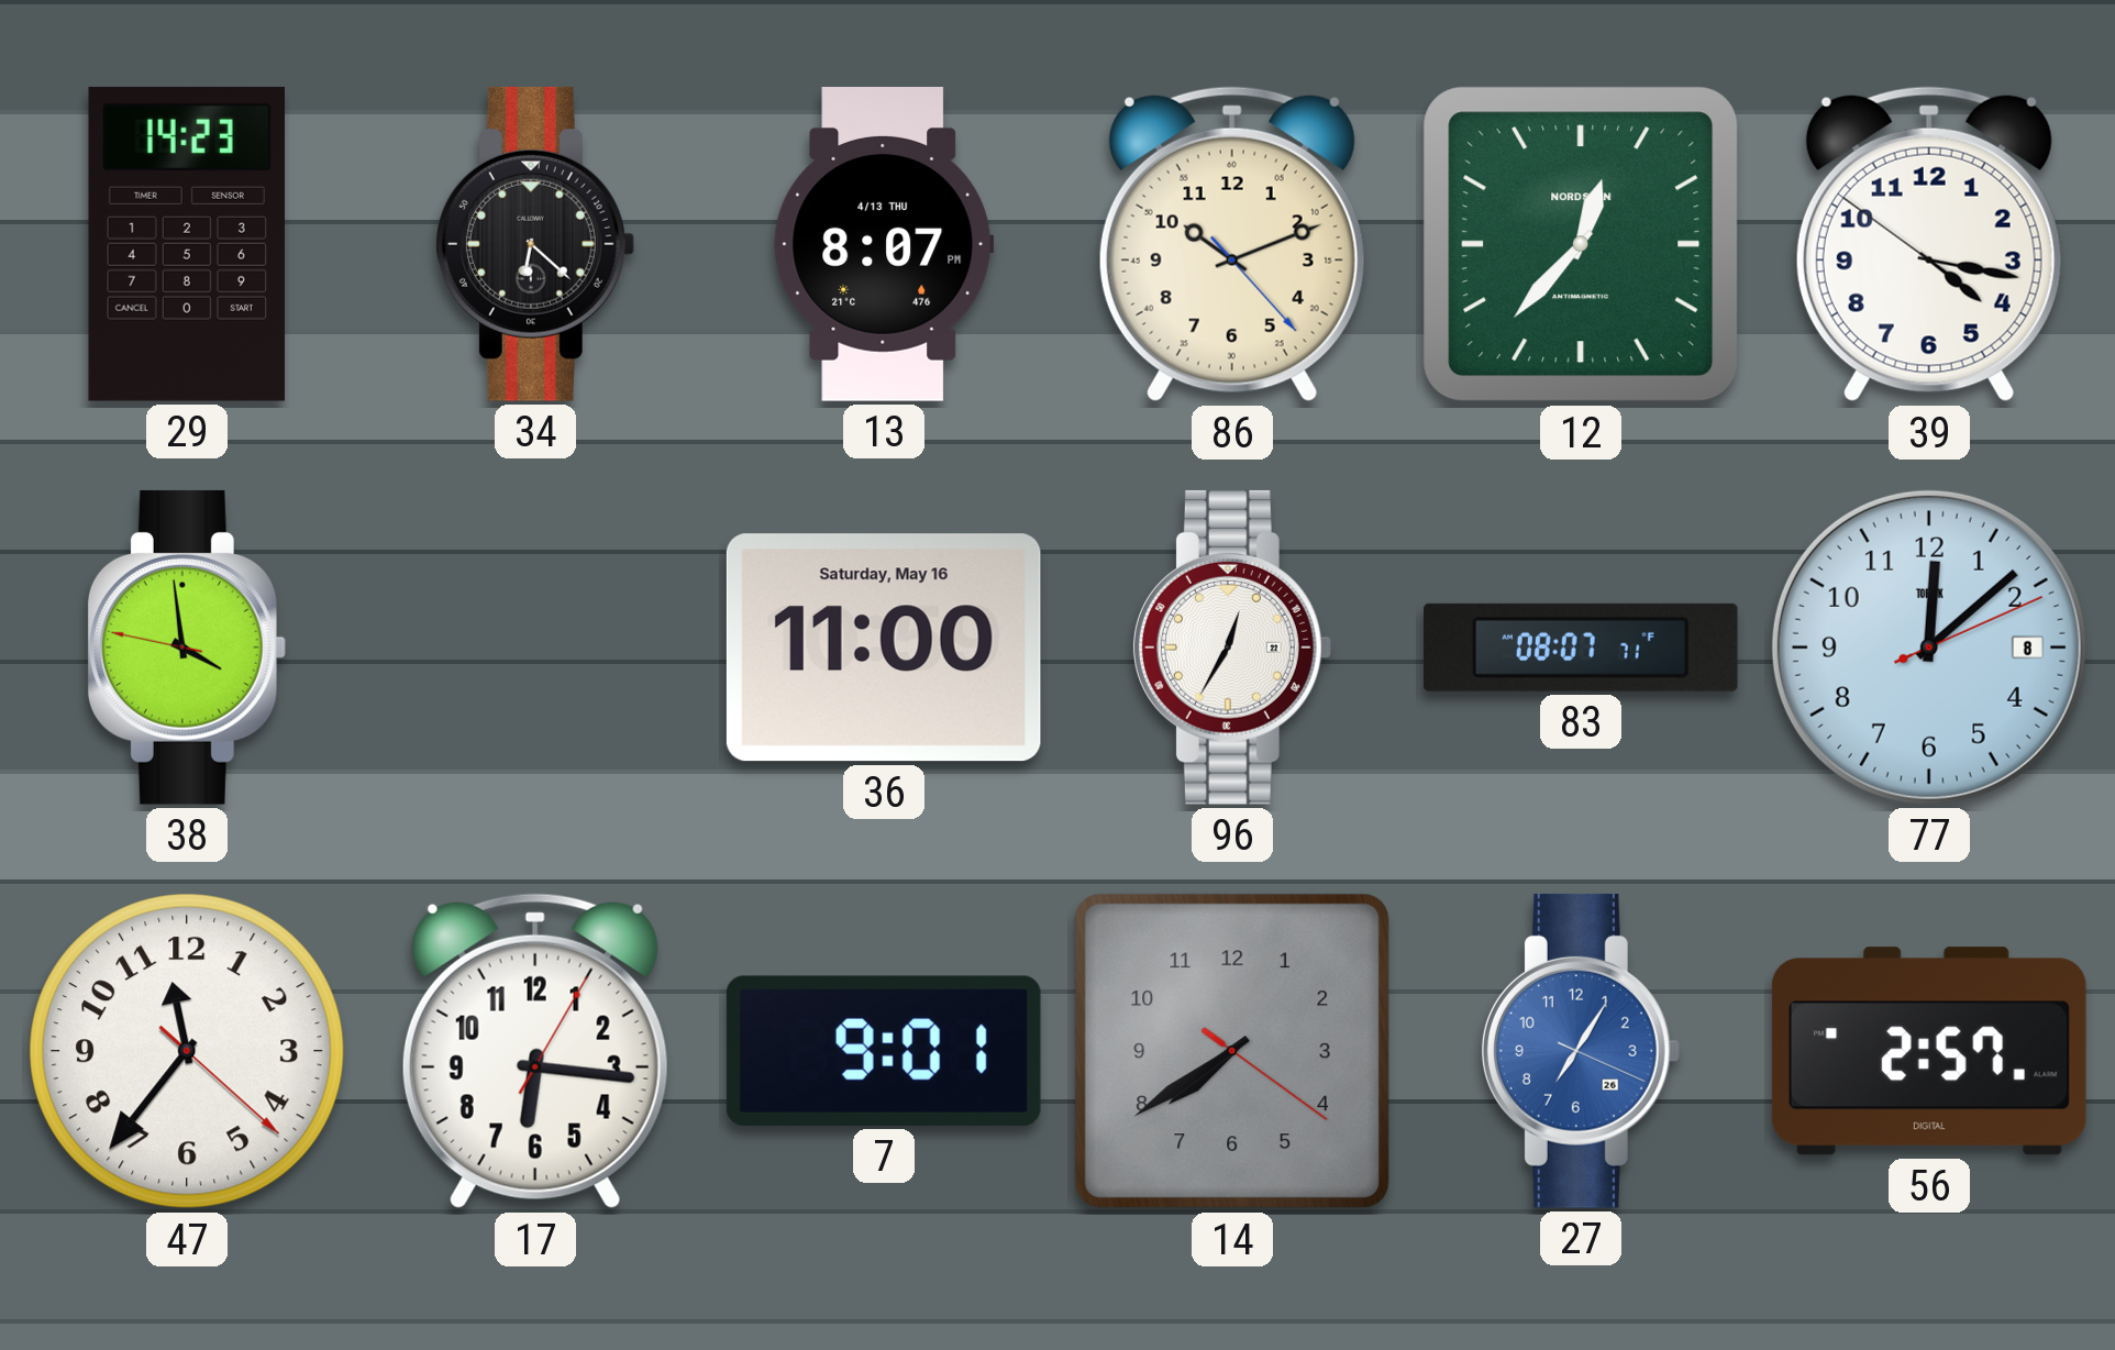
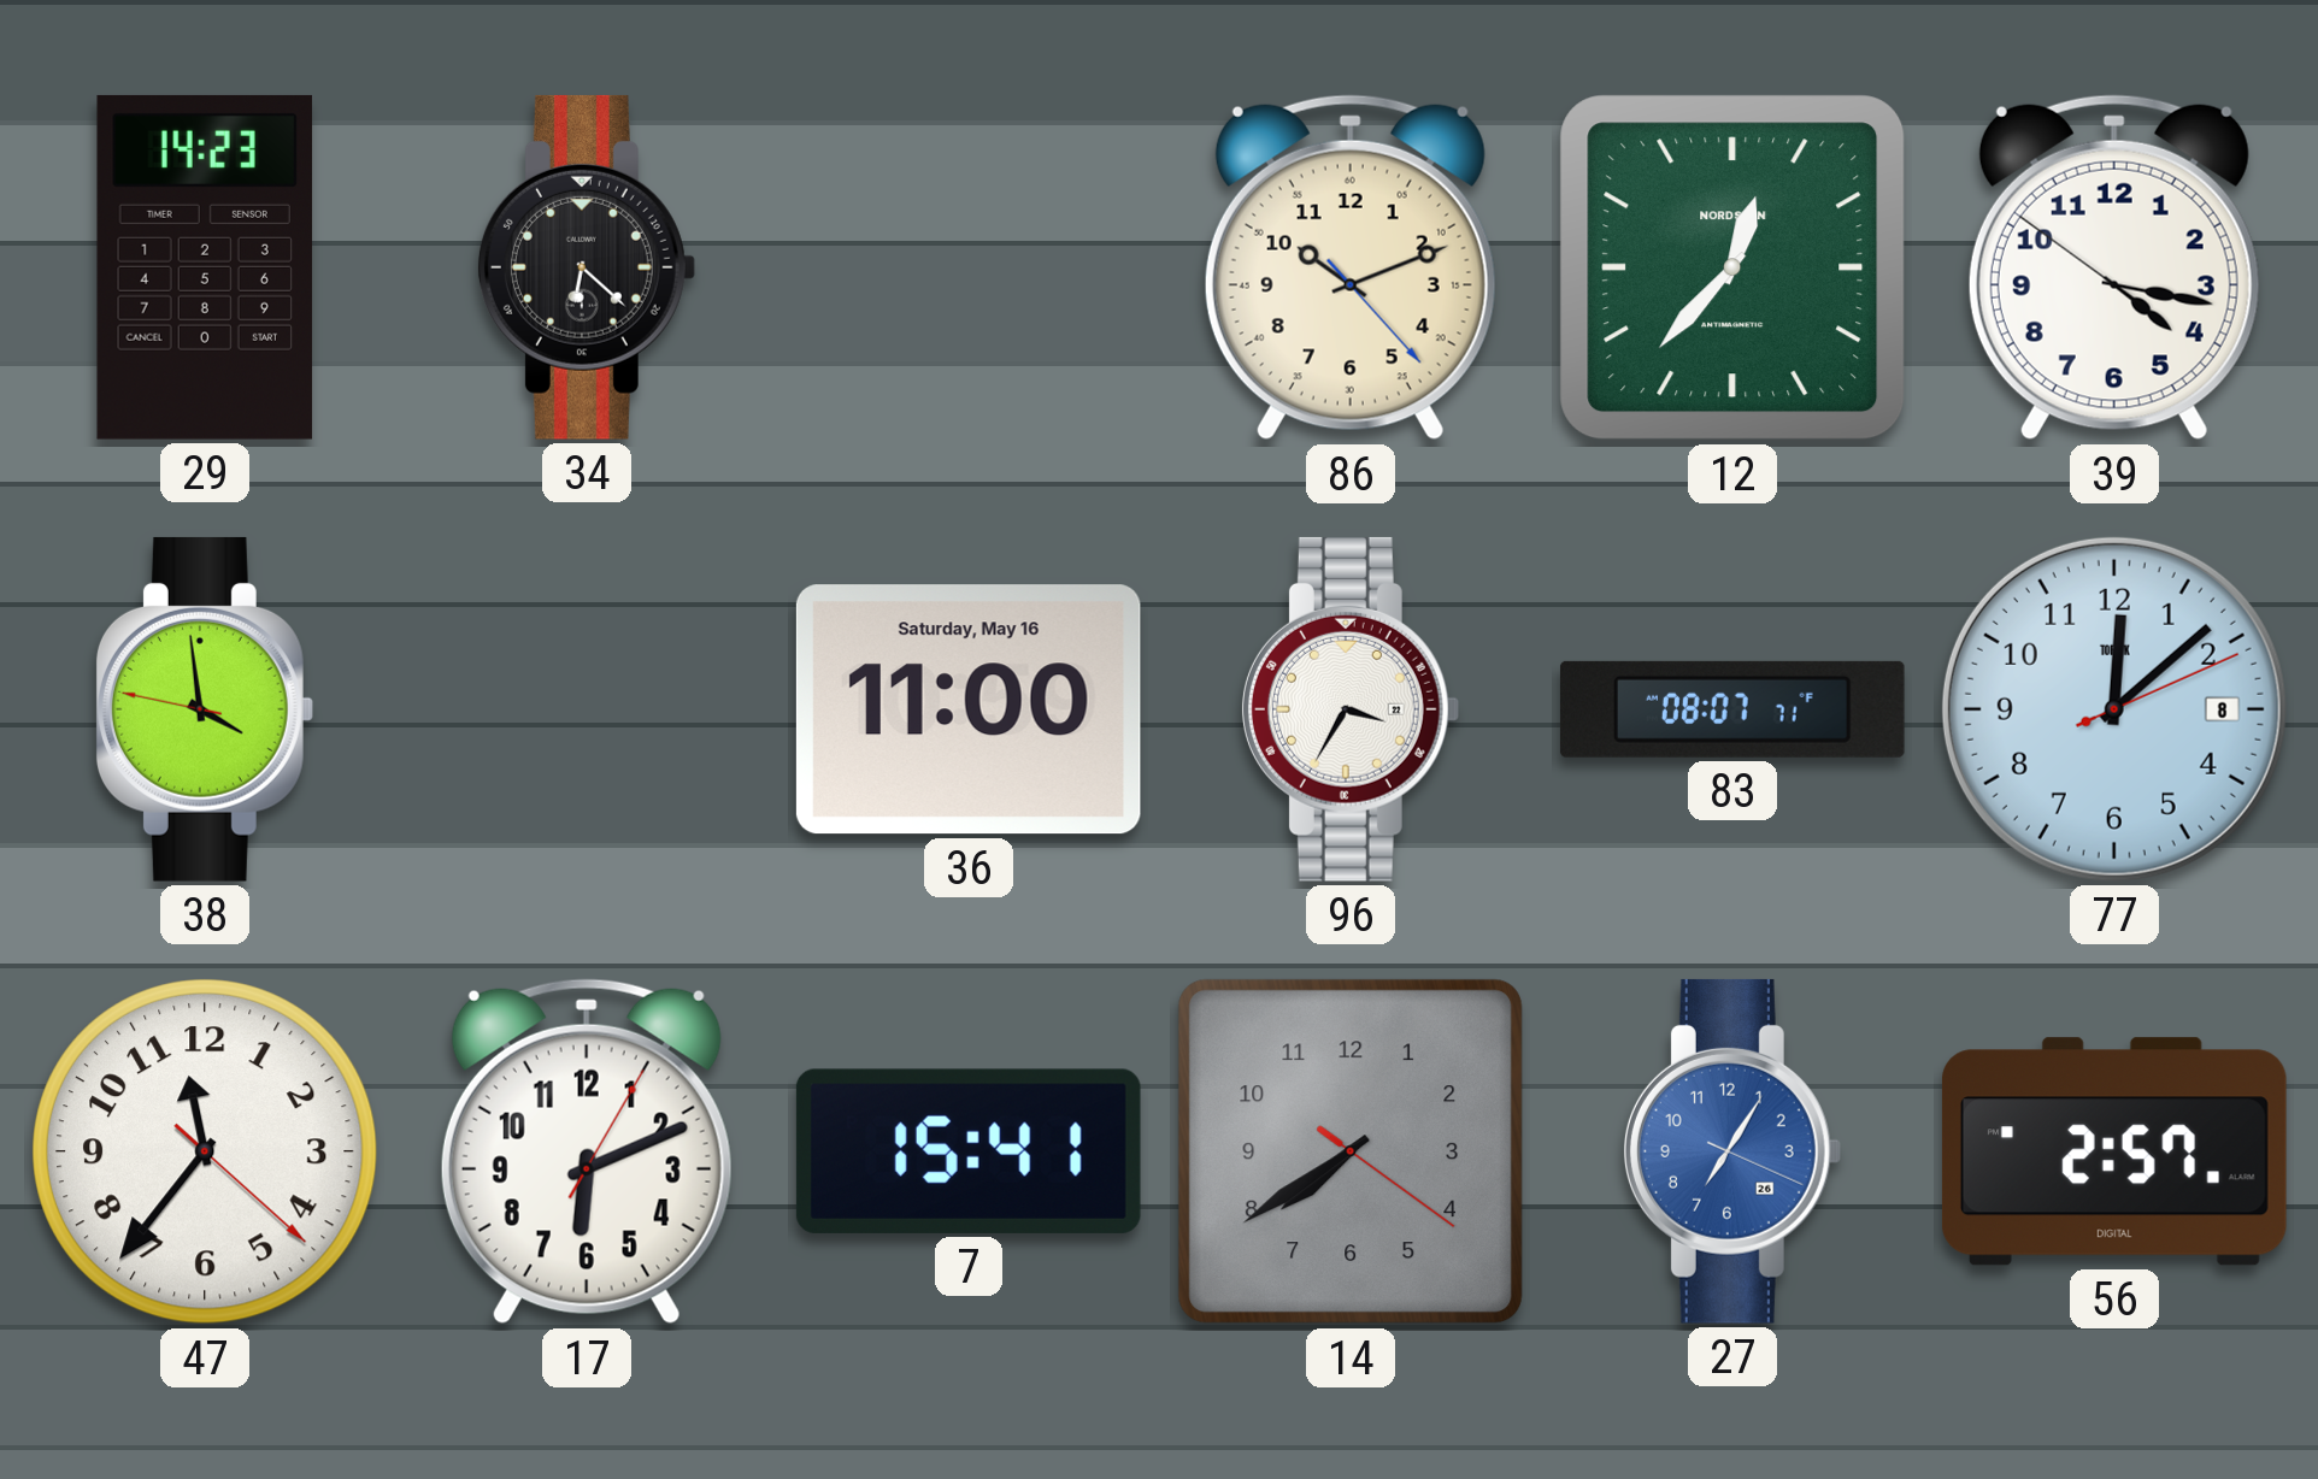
13: 8:07 -> none (884, 245)
96: 12:35 -> 3:35 (1349, 709)
17: 6:16 -> 6:11 (587, 1151)
7: 9:01 -> 15:41 (969, 1151)
